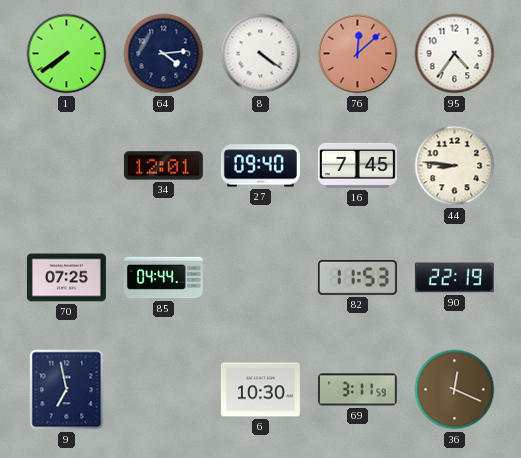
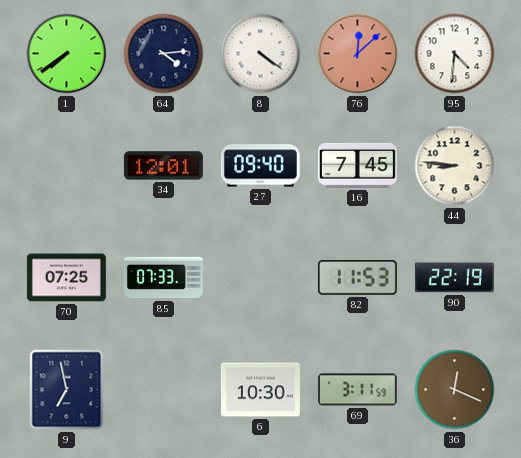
95: 4:36 -> 4:31 (455, 54)
85: 04:44 -> 07:33 (163, 278)
